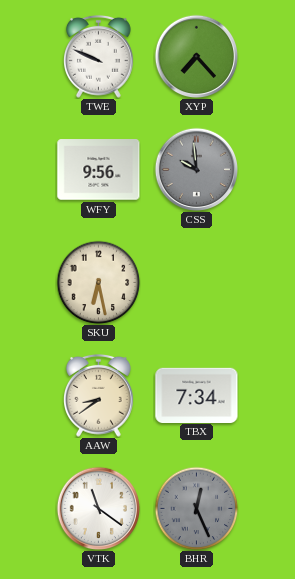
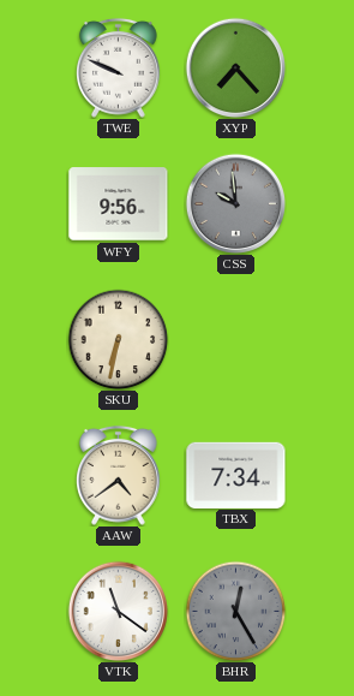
SKU: 6:28 -> 6:32 (118, 339)
AAW: 8:39 -> 4:39 (119, 475)
BHR: 12:26 -> 12:25 (235, 611)
